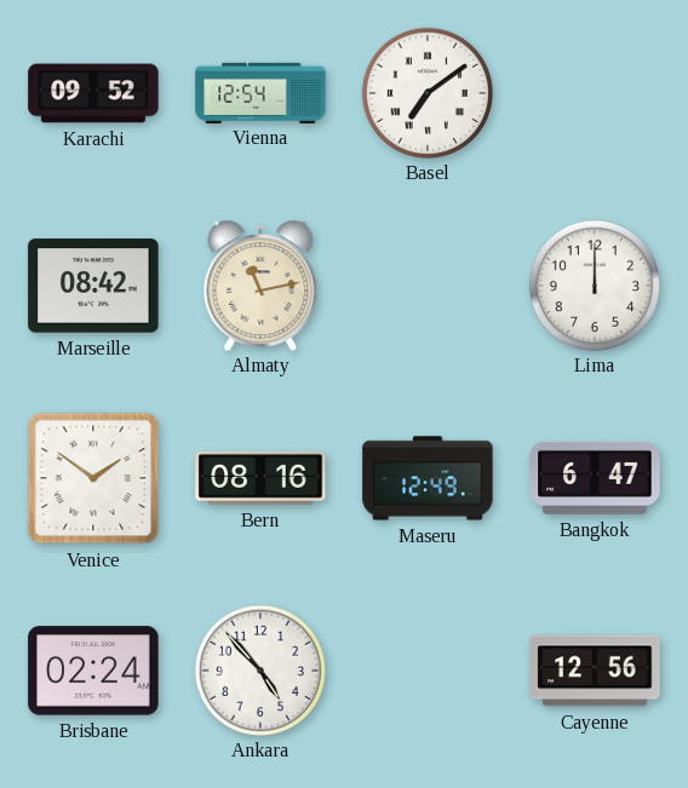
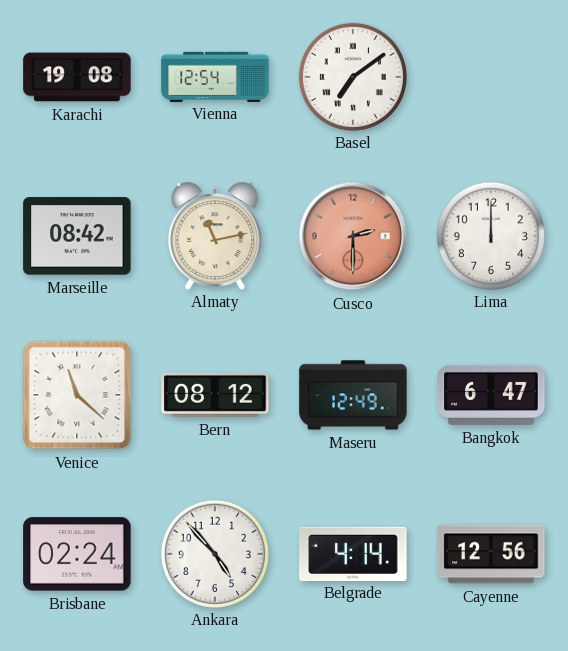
Karachi: 09:52 -> 19:08 (77, 77)
Cusco: none -> 2:30 (353, 236)
Venice: 1:51 -> 11:22 (77, 395)
Bern: 08:16 -> 08:12 (215, 395)
Belgrade: none -> 4:14 (353, 553)
